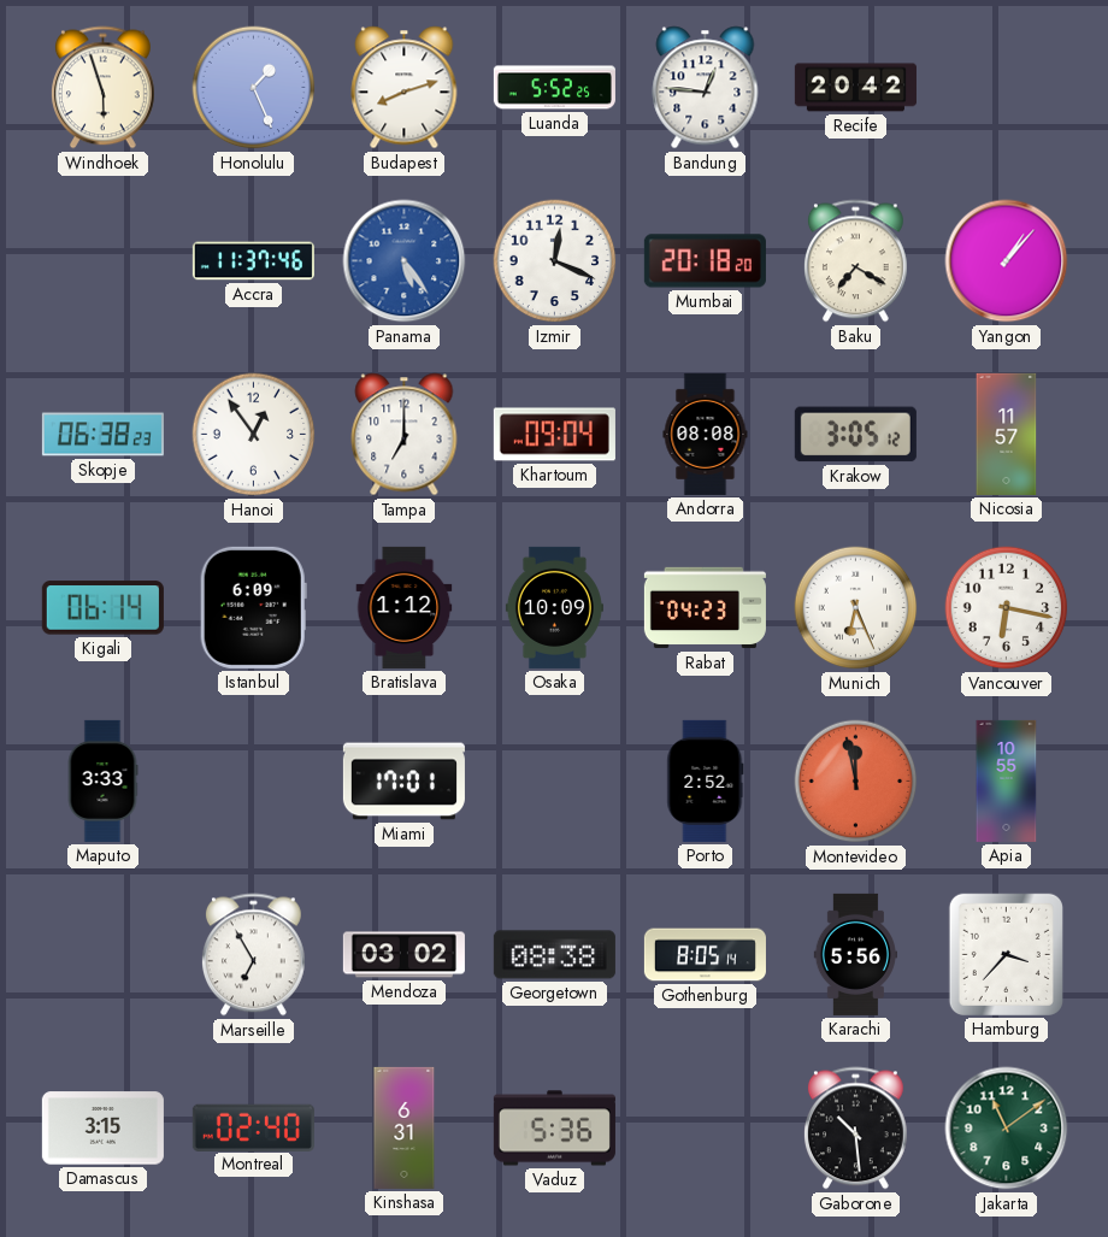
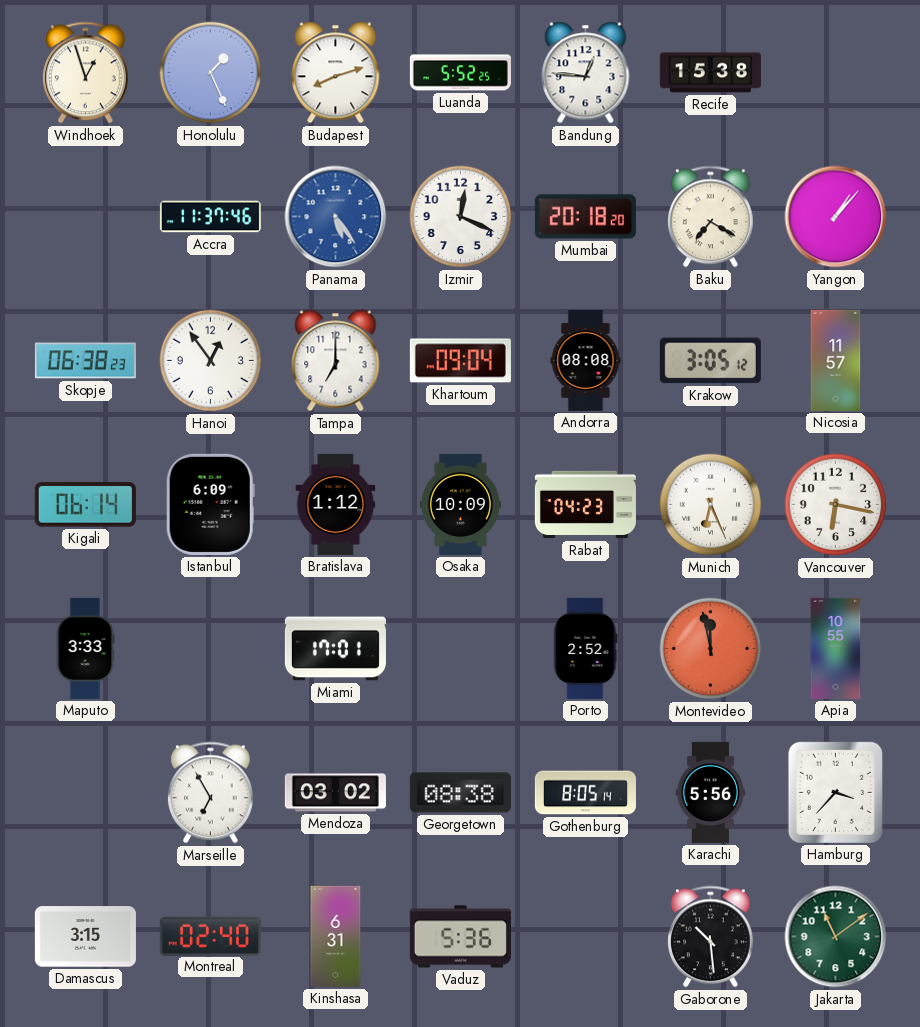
Windhoek: 5:57 -> 12:57 (85, 73)
Recife: 20:42 -> 15:38 (710, 73)
